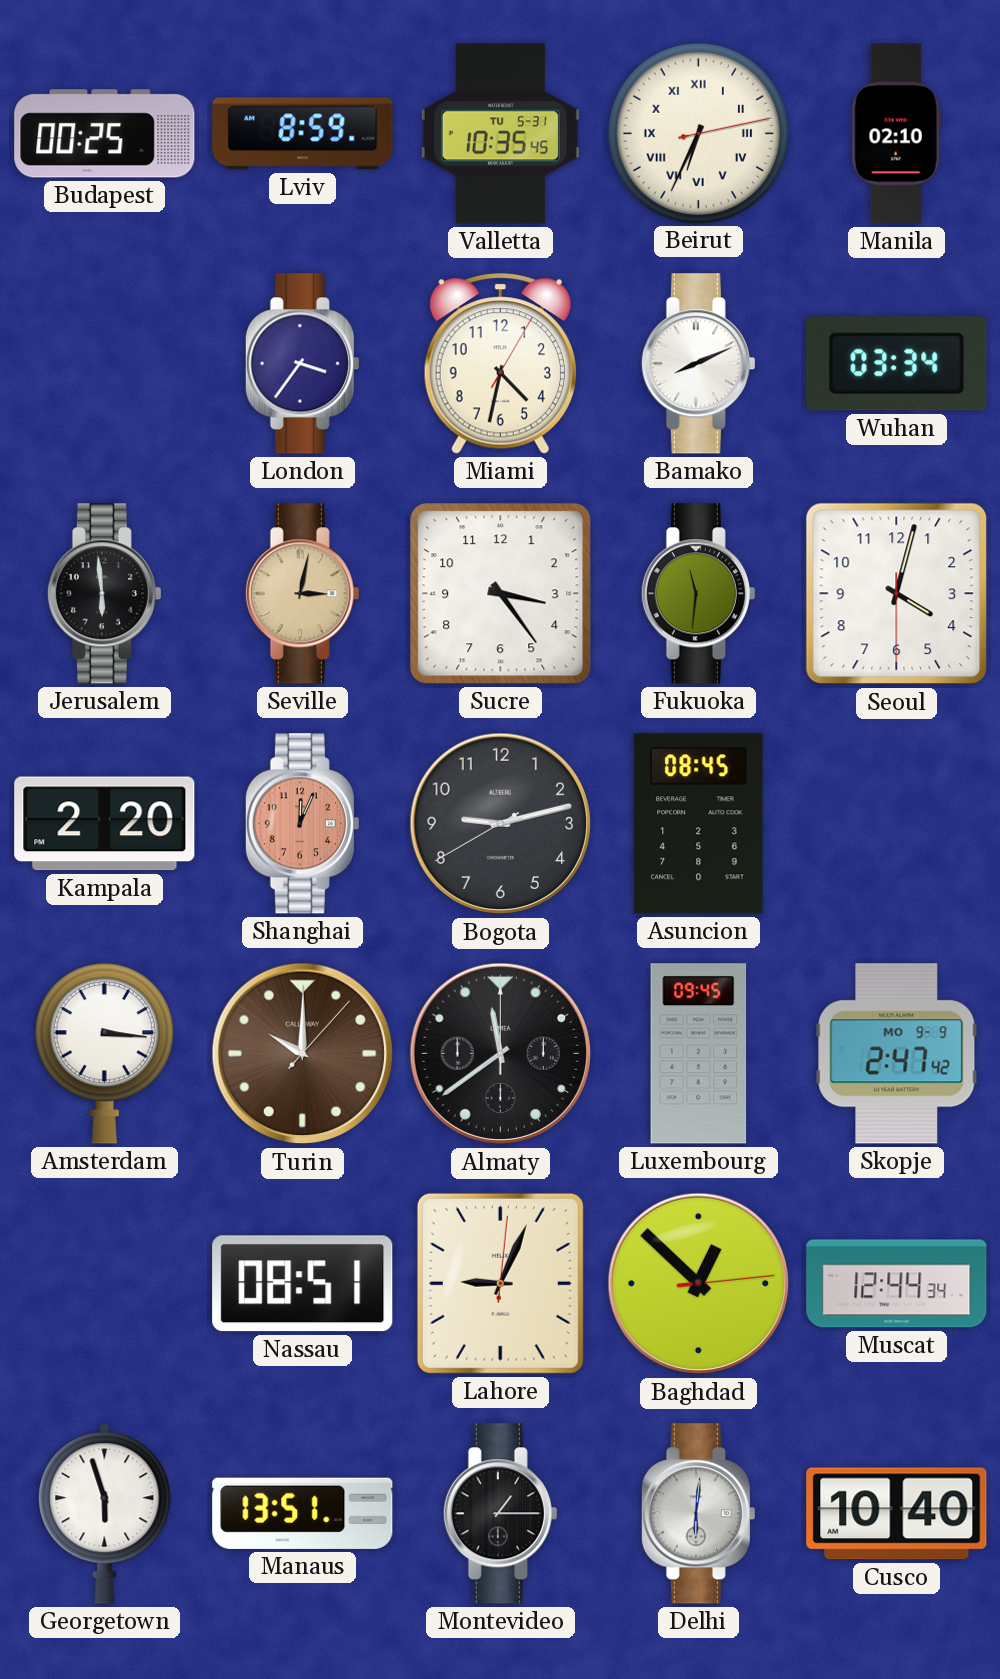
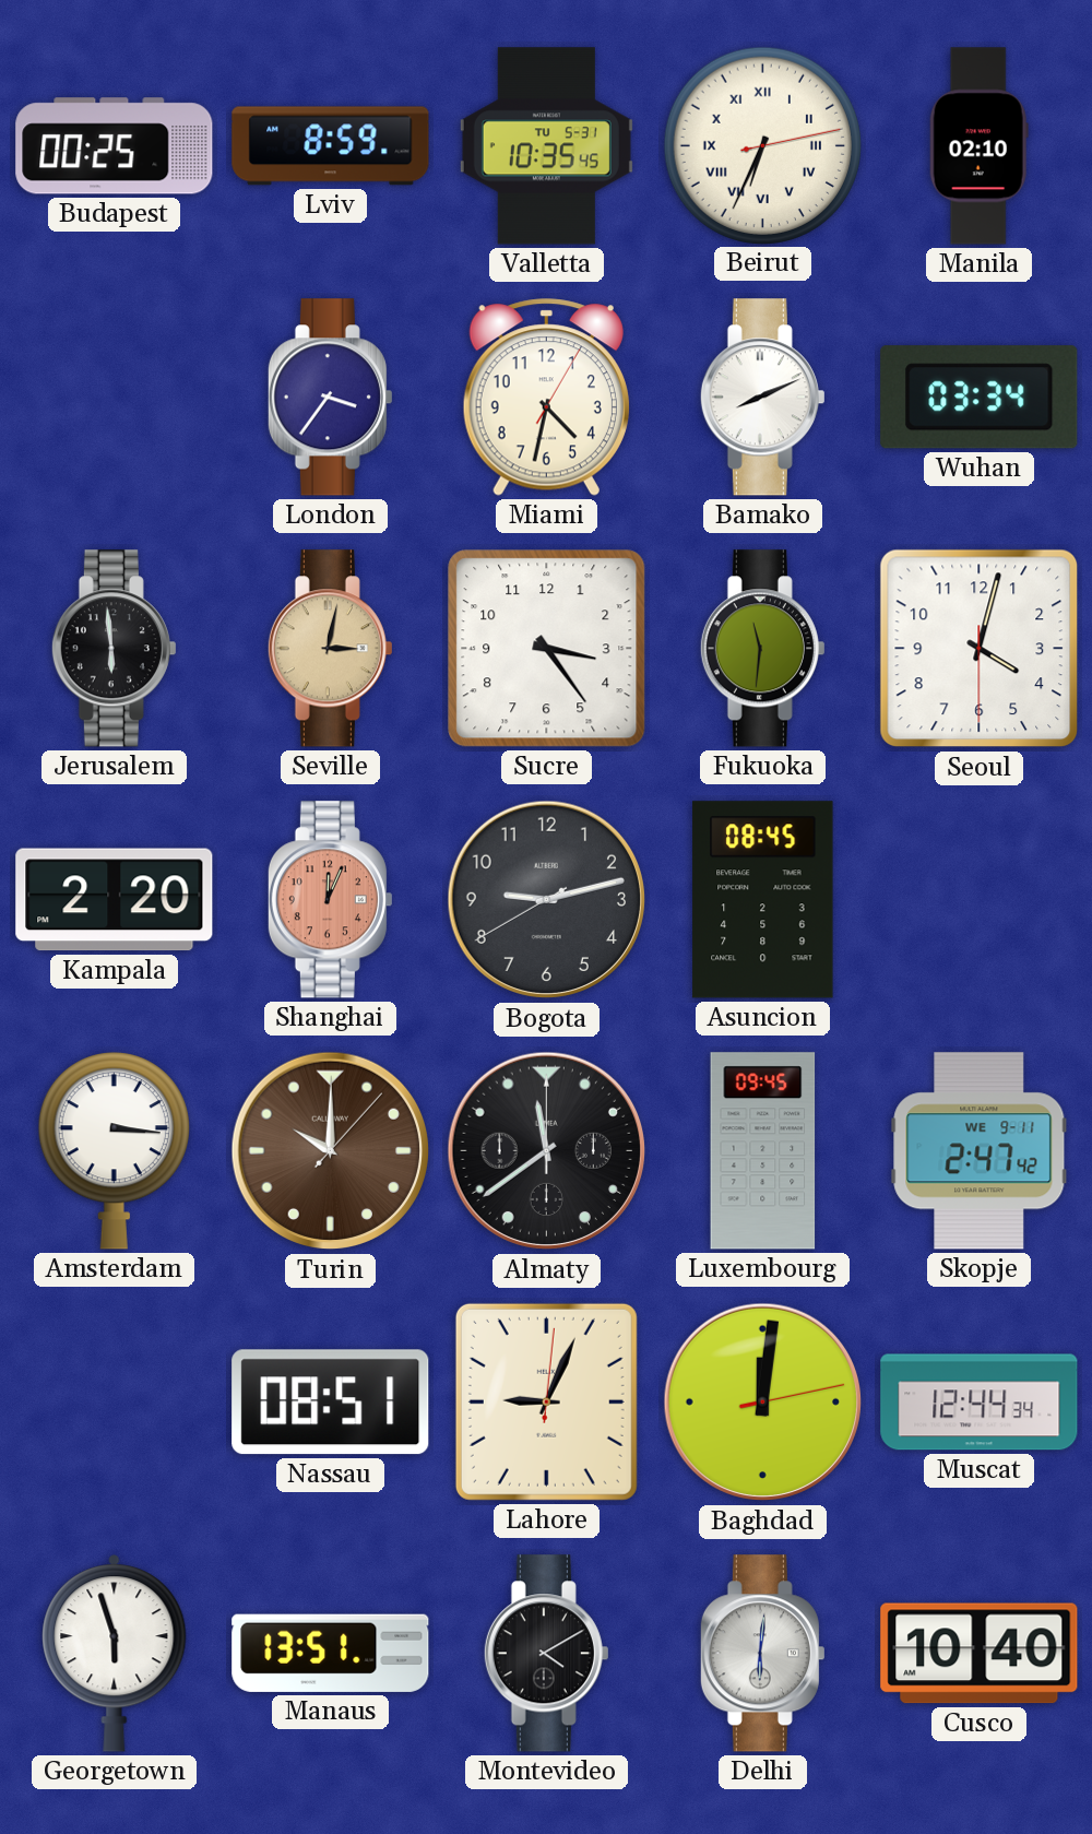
Skopje date: MO 9-9 -> WE 9-11 (980, 1151)
Baghdad: 12:52 -> 12:01 (763, 1403)
Montevideo: 1:15 -> 4:10 (546, 1654)
